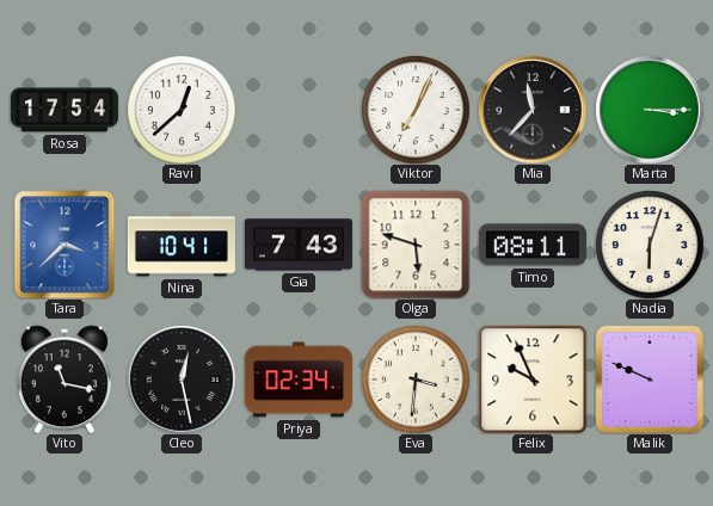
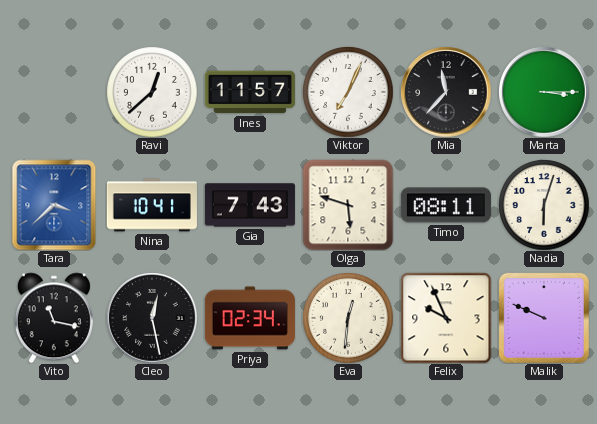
Rosa: 17:54 -> none (64, 110)
Ines: none -> 11:57 (250, 92)
Eva: 3:31 -> 12:31 (348, 318)
